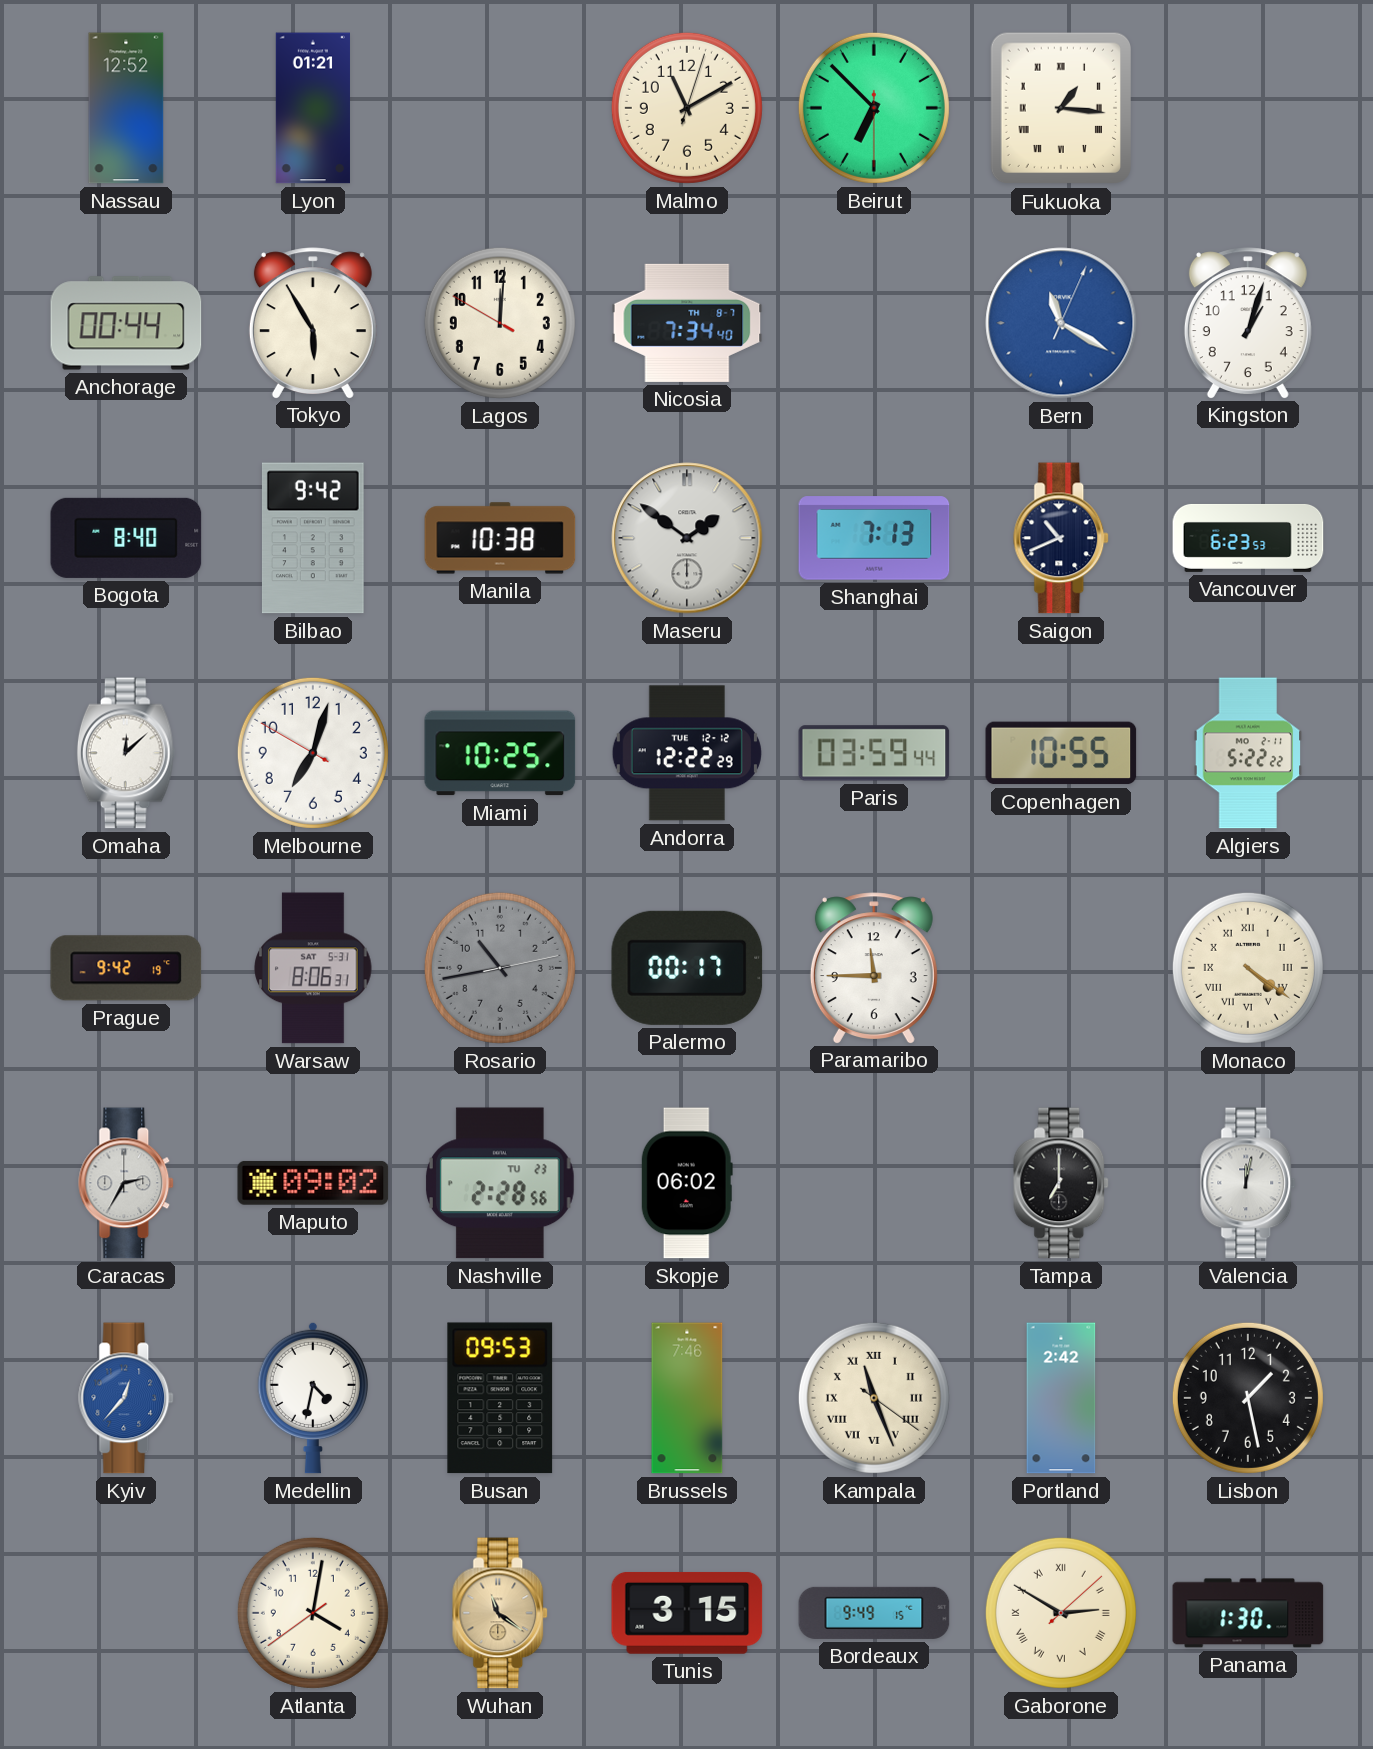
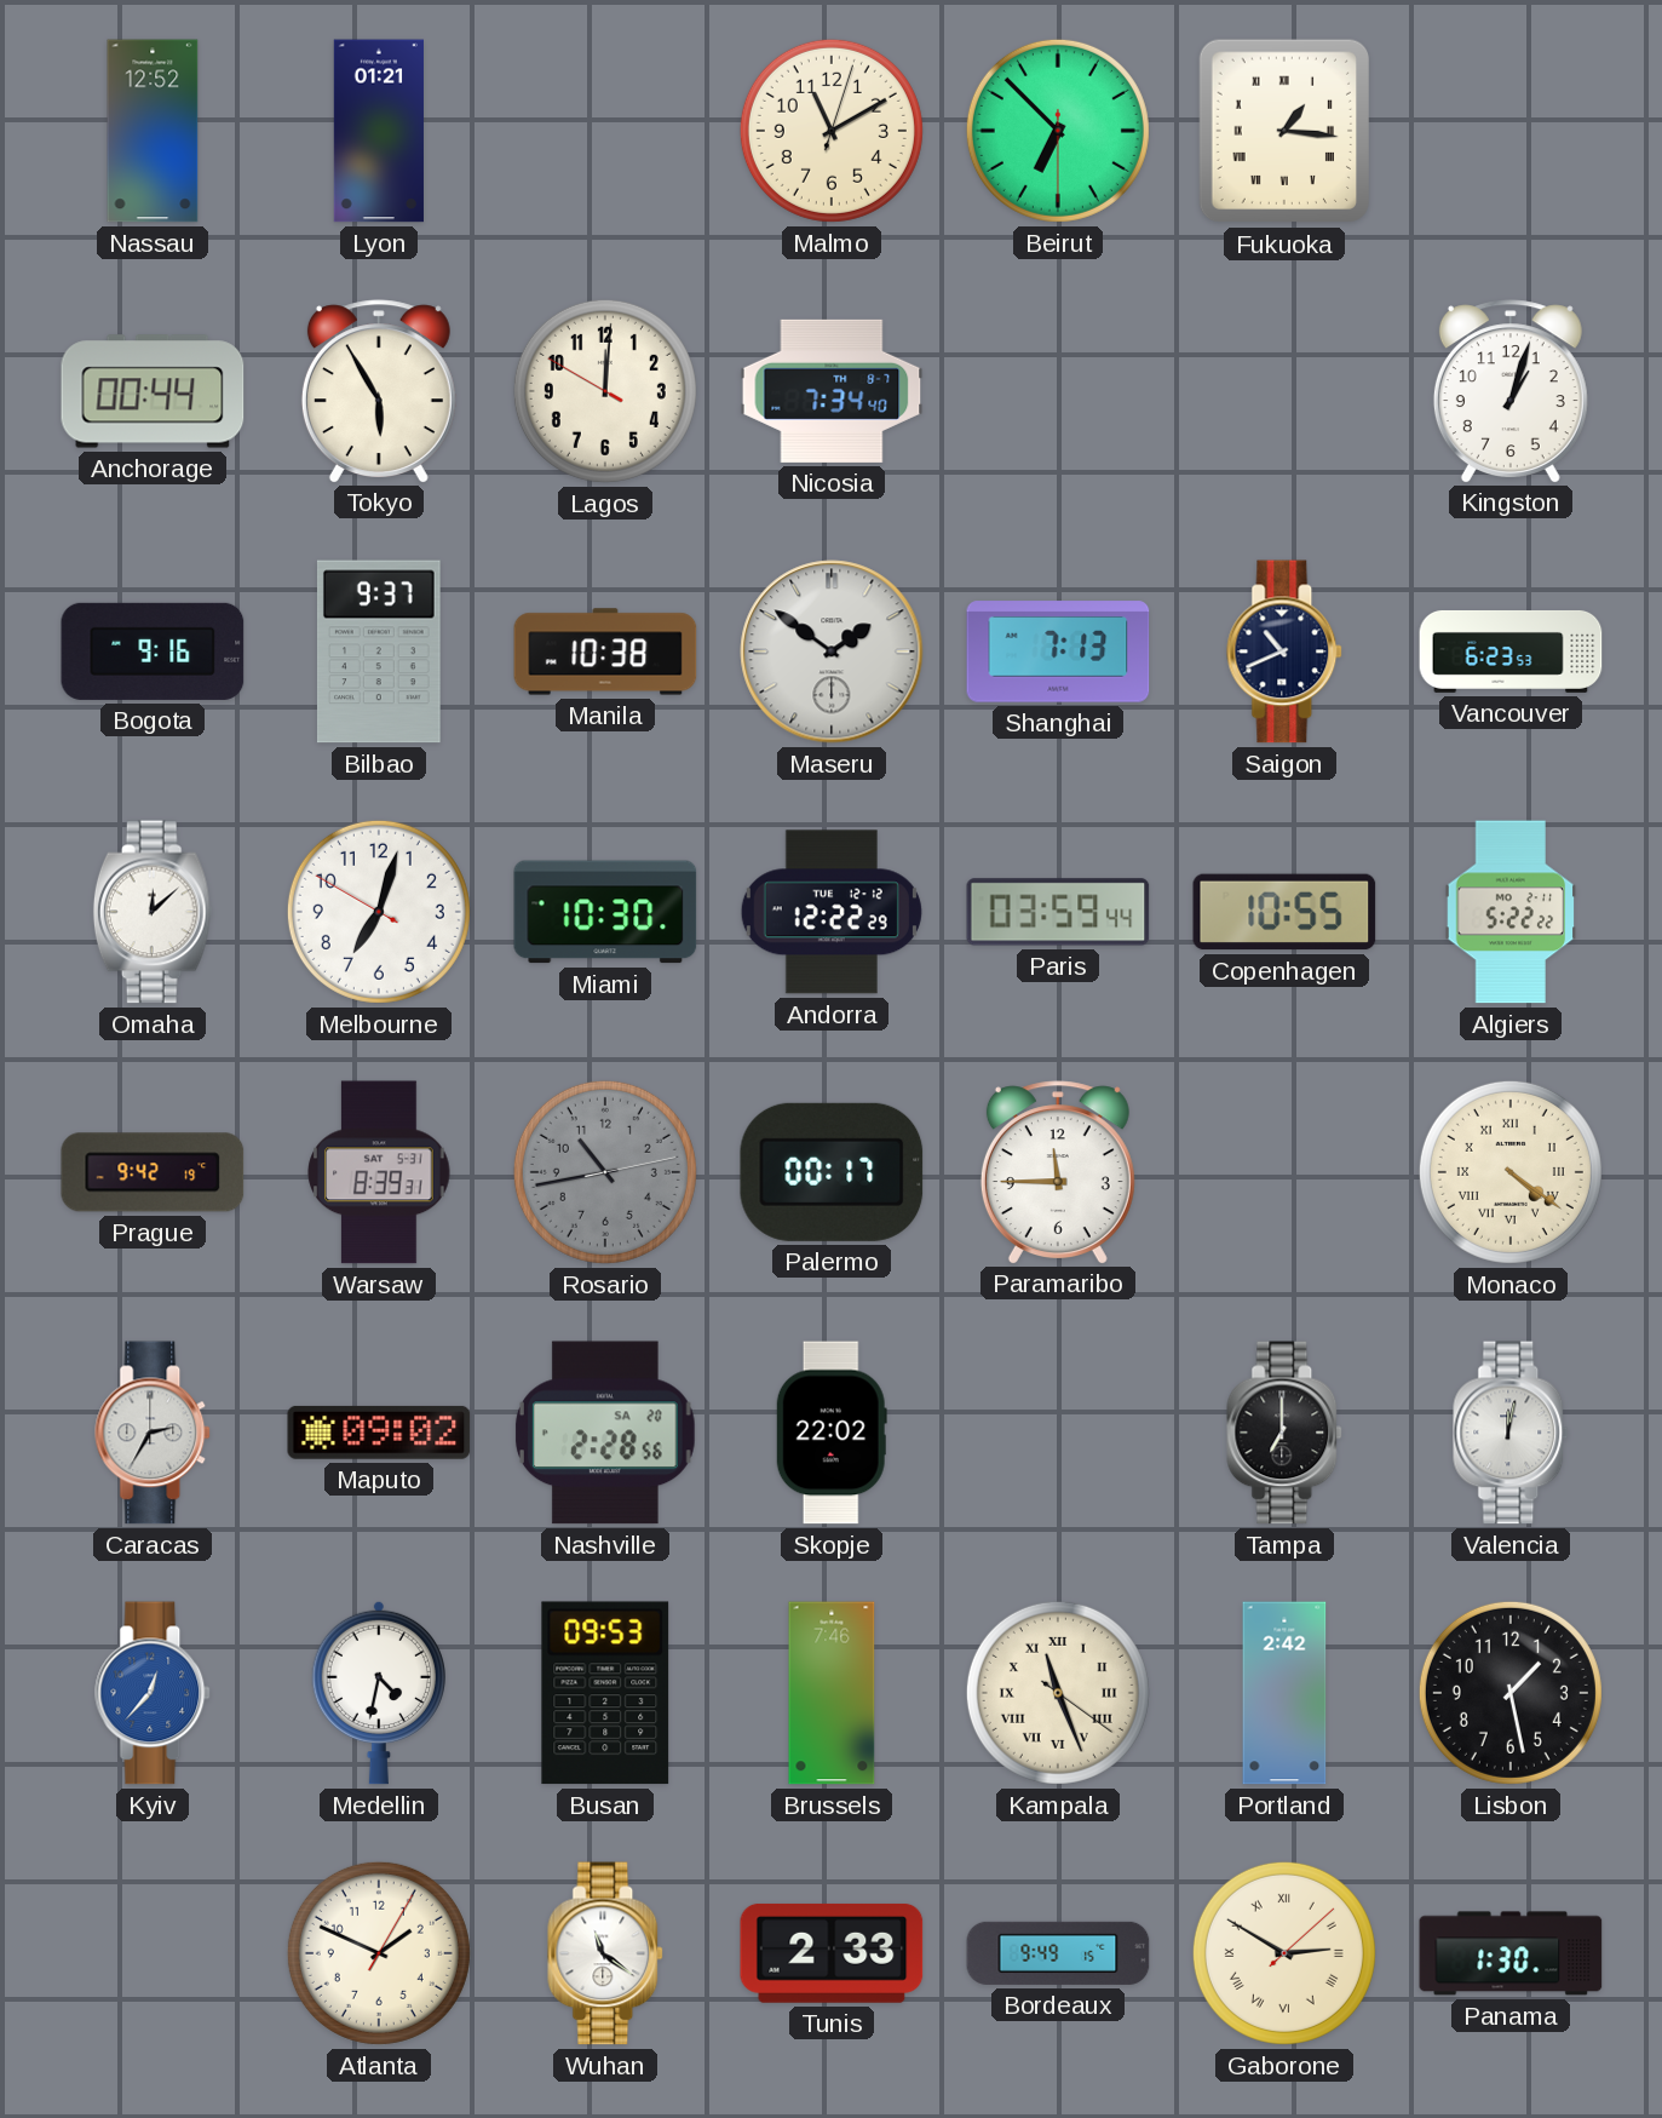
Bern: 11:20 -> none (1061, 323)
Bogota: 8:40 -> 9:16 (153, 652)
Bilbao: 9:42 -> 9:37 (379, 652)
Miami: 10:25 -> 10:30 (605, 912)
Warsaw: 8:06 -> 8:39 (379, 1172)
Nashville date: TU 23 -> SA 20 (605, 1433)
Skopje: 06:02 -> 22:02 (832, 1433)
Atlanta: 4:01 -> 1:49 (379, 1953)
Wuhan dial: champagne -> white (606, 1953)
Tunis: 3:15 -> 2:33 (832, 1953)
